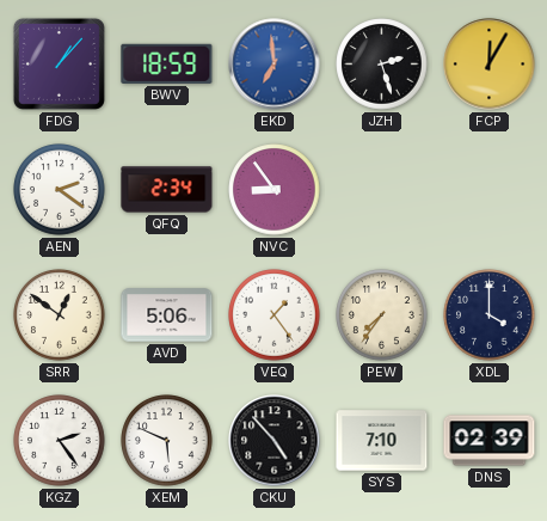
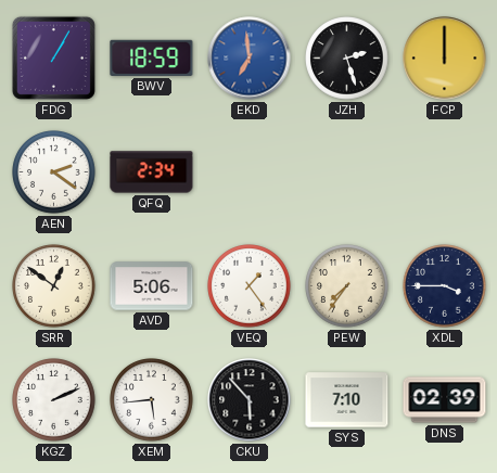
FDG: 1:07 -> 1:05 (53, 57)
FCP: 12:05 -> 12:00 (445, 59)
NVC: 8:54 -> none (275, 190)
XDL: 4:00 -> 3:45 (445, 286)
KGZ: 2:24 -> 2:11 (54, 400)
XEM: 5:49 -> 5:44 (152, 400)
CKU: 4:53 -> 5:53 (250, 400)
